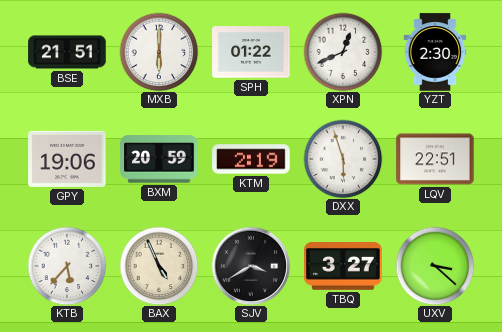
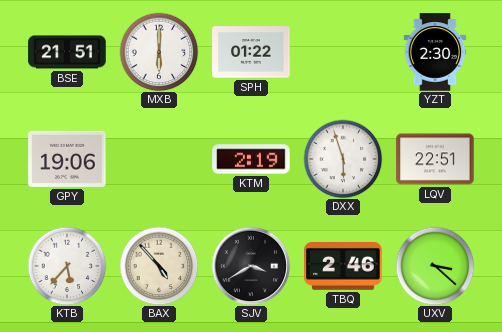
XPN: 12:41 -> none (343, 52)
BXM: 20:59 -> none (159, 159)
BAX: 4:56 -> 4:53 (159, 266)
TBQ: 3:27 -> 2:46 (343, 267)
